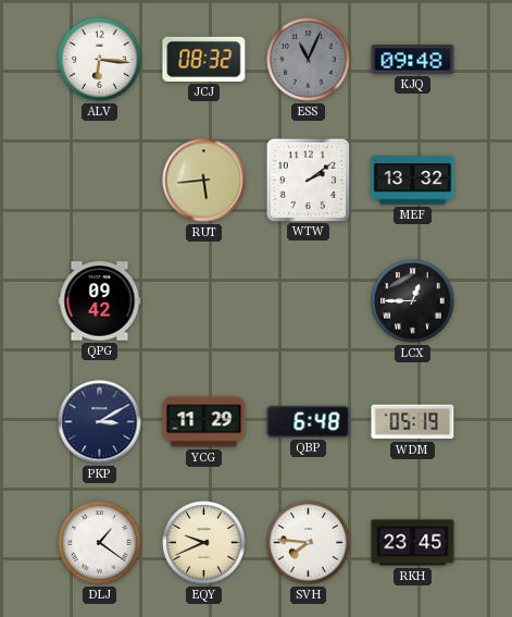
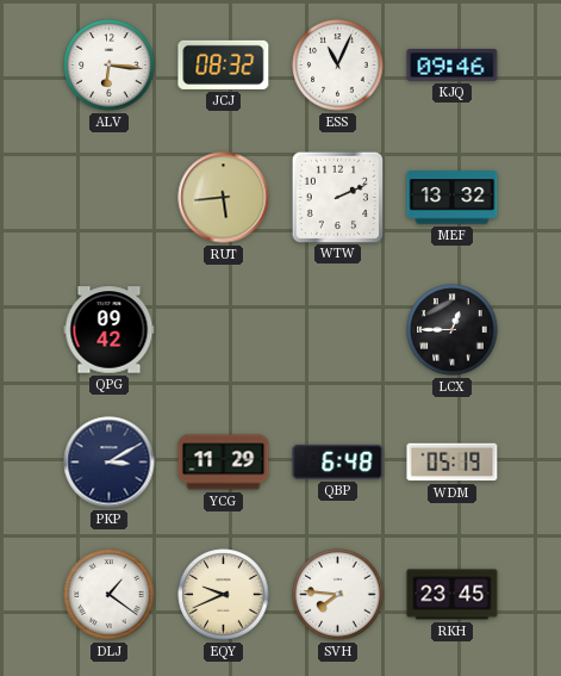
ESS dial: grey -> white (338, 66)
KJQ: 09:48 -> 09:46 (453, 64)
WTW: 2:09 -> 2:11 (337, 197)
